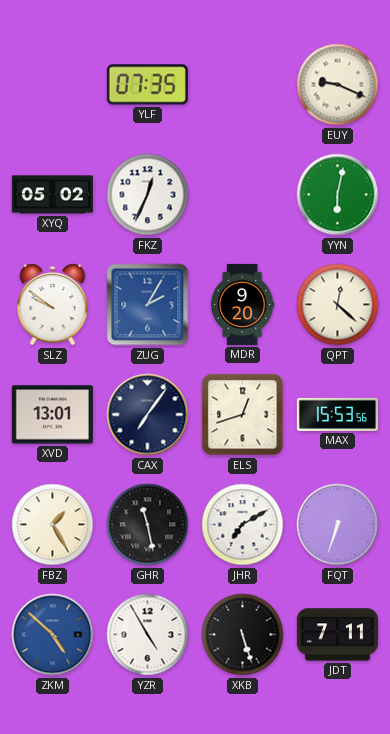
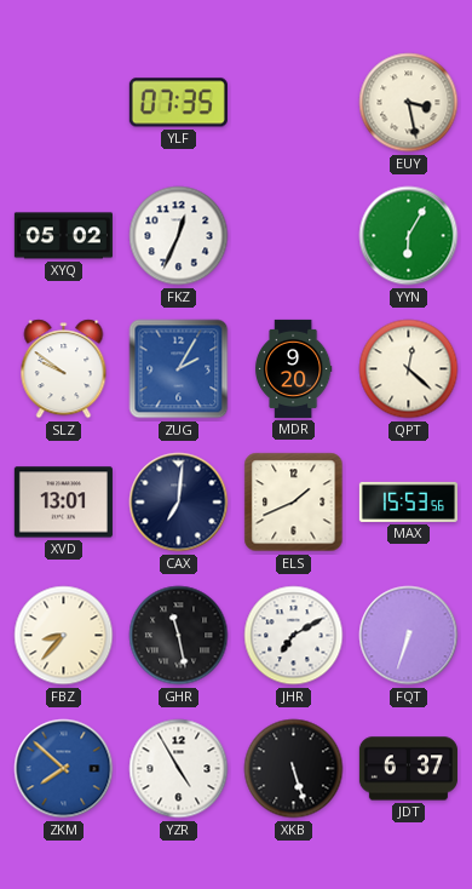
EUY: 9:19 -> 3:28 (409, 103)
YYN: 6:02 -> 6:05 (409, 236)
CAX: 7:06 -> 7:01 (179, 503)
ELS: 12:42 -> 1:41 (294, 503)
FBZ: 1:25 -> 8:37 (64, 636)
ZKM: 4:52 -> 7:52 (64, 769)
JDT: 7:11 -> 6:37 (408, 769)
